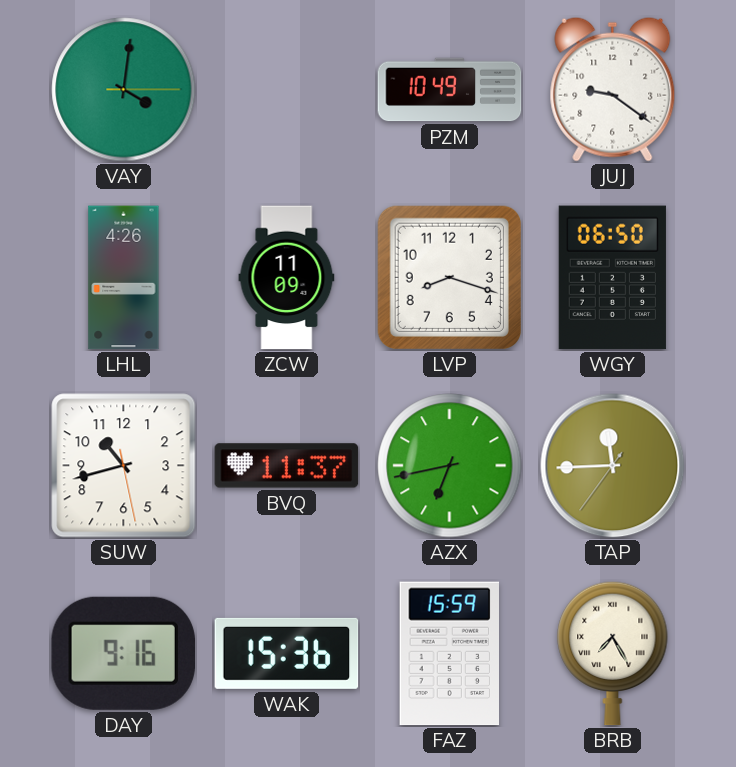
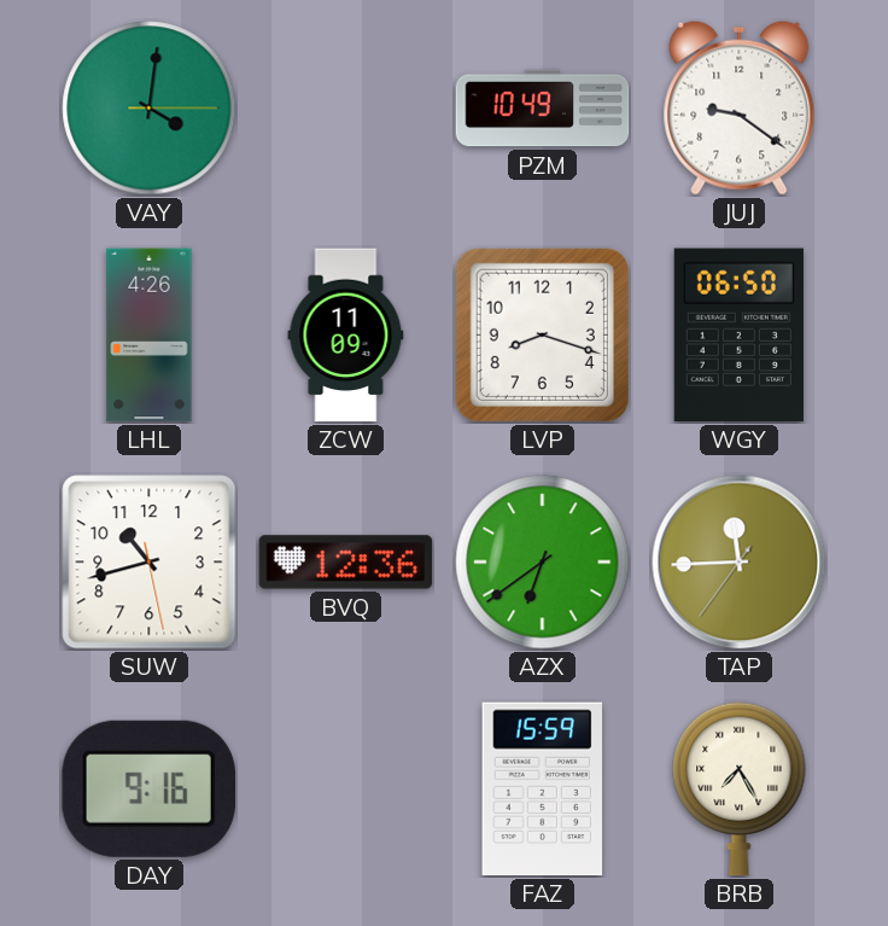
BVQ: 11:37 -> 12:36 (346, 563)
AZX: 6:43 -> 6:39 (543, 563)
WAK: 15:36 -> none (287, 653)
